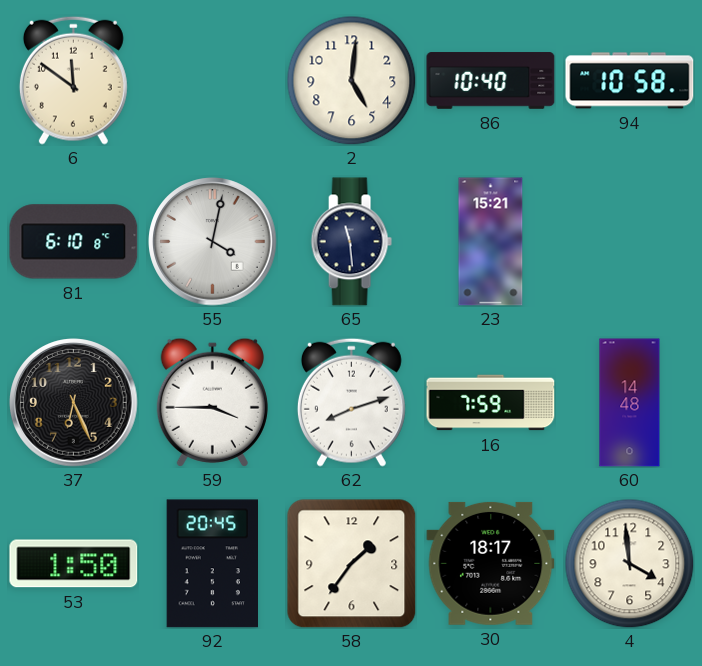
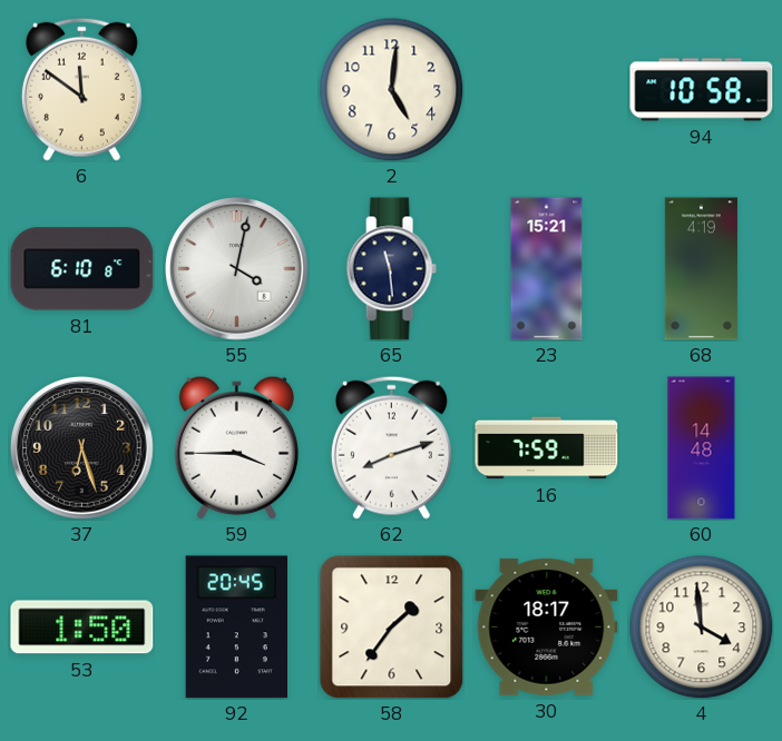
86: 10:40 -> none (491, 81)
68: none -> 4:19 (701, 269)
37: 6:26 -> 6:27 (82, 448)
